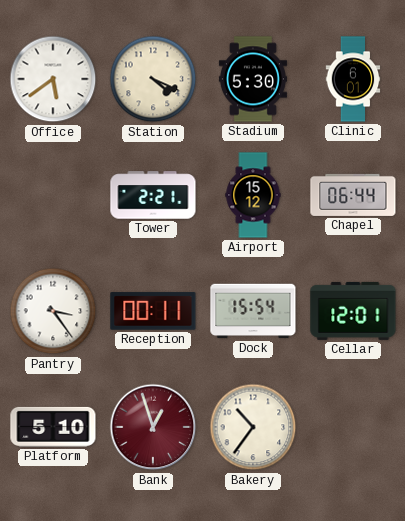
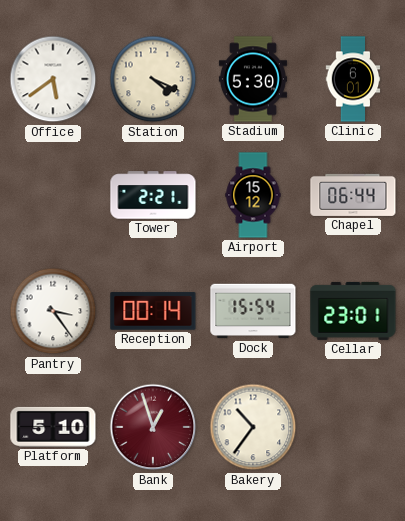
Reception: 00:11 -> 00:14 (153, 311)
Cellar: 12:01 -> 23:01 (353, 311)
